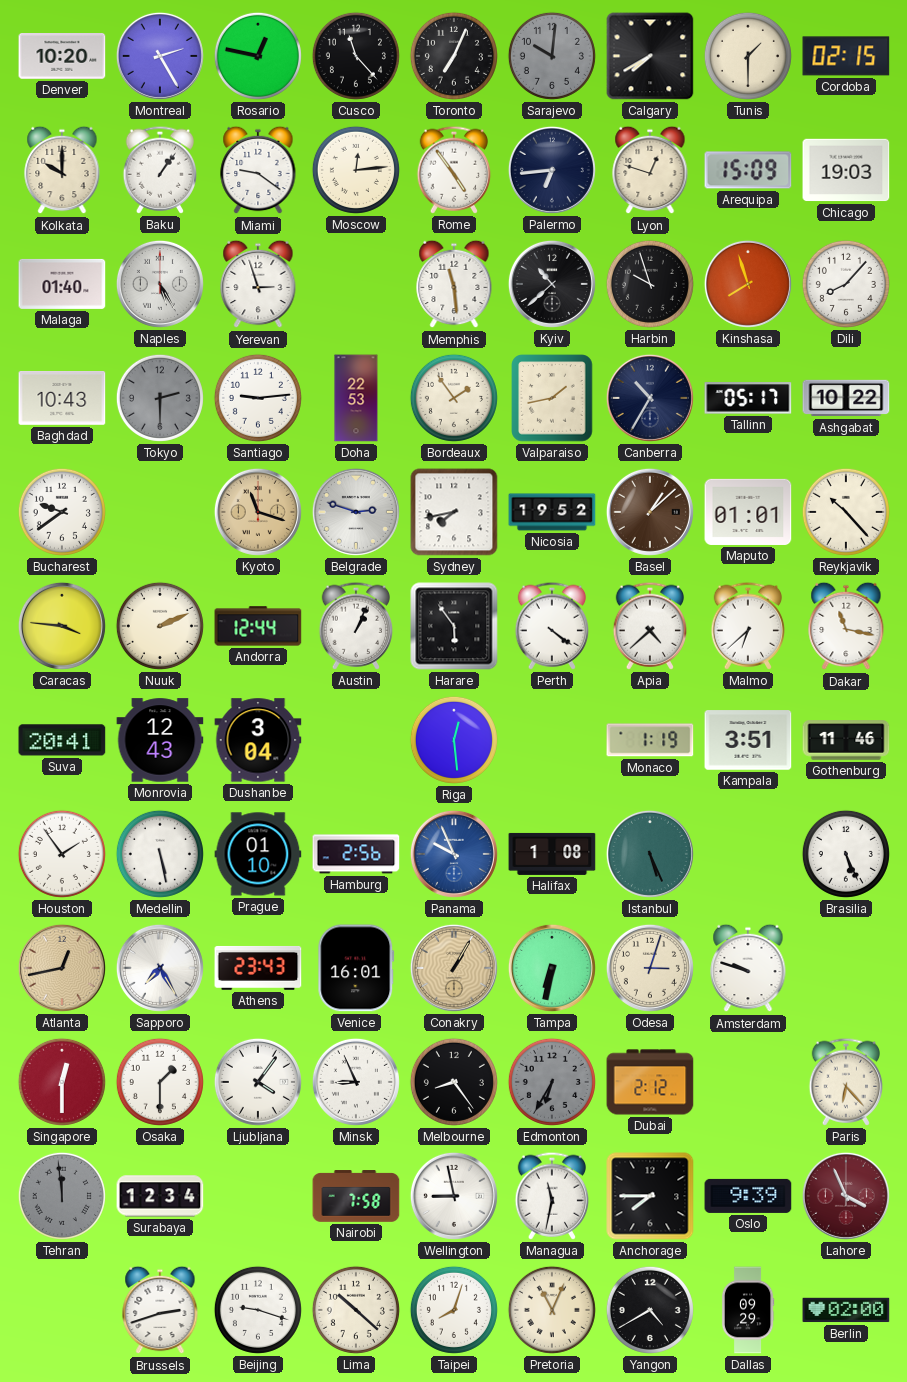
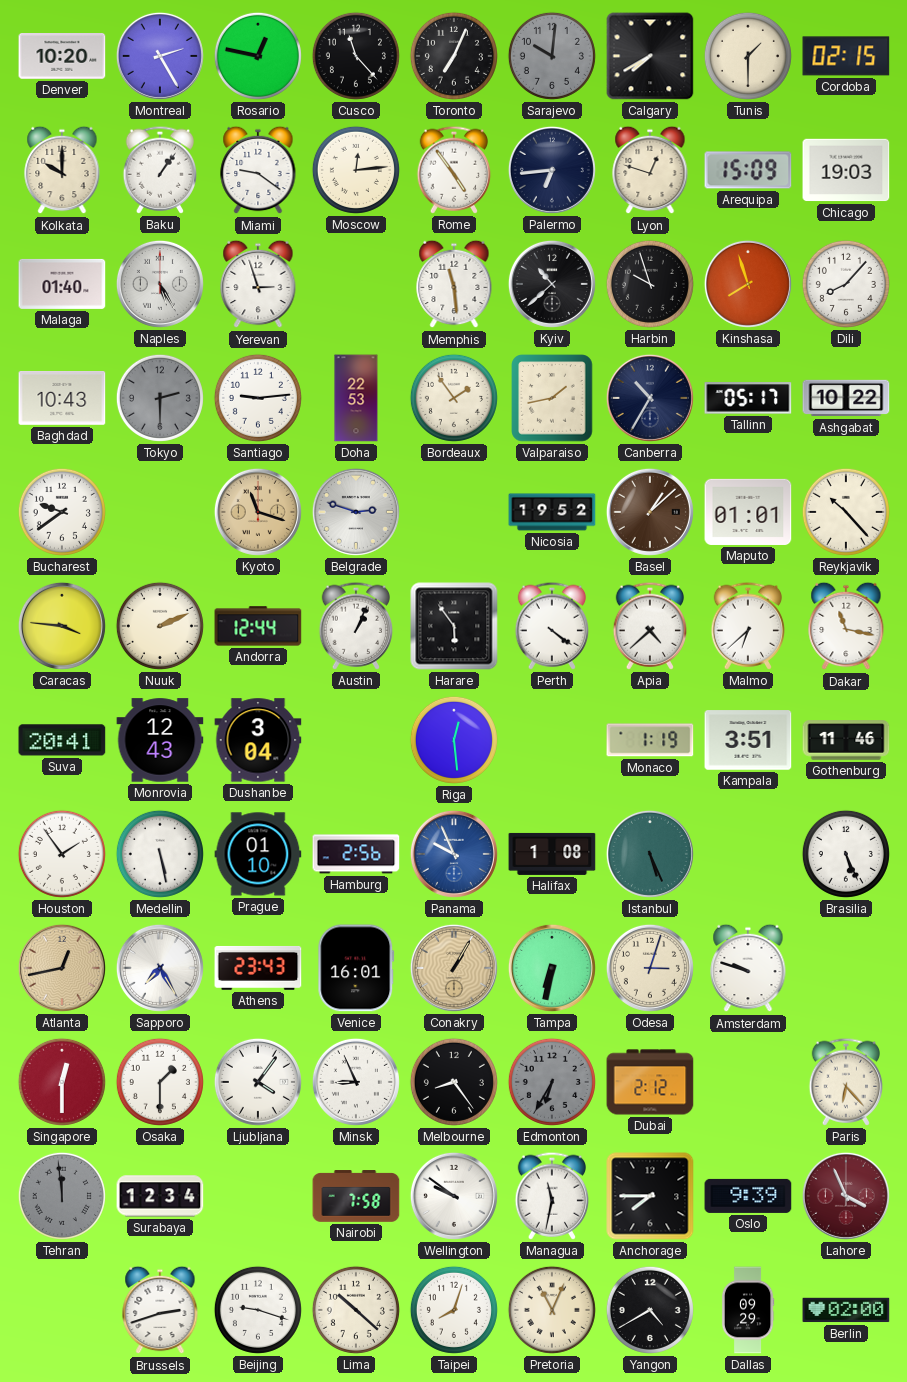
Sydney: 7:43 -> none (454, 512)
Wellington: 8:58 -> 9:51 (454, 1196)
